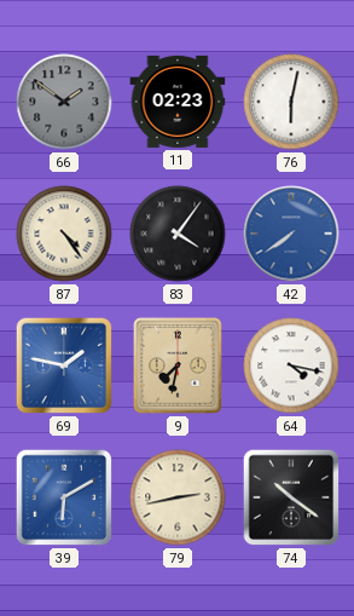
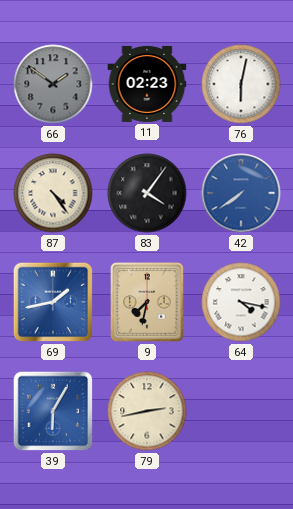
69: 1:47 -> 1:43 (53, 302)
39: 6:10 -> 6:05 (53, 411)
74: 10:21 -> none (291, 497)
